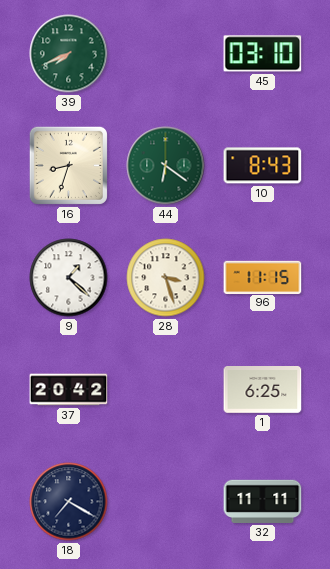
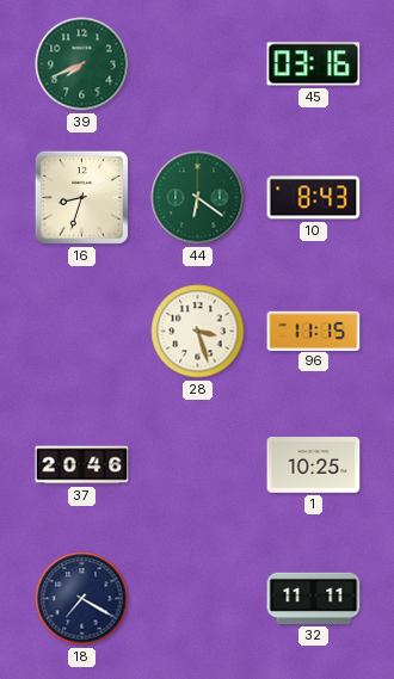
45: 03:10 -> 03:16 (314, 64)
9: 1:22 -> none (69, 278)
37: 20:42 -> 20:46 (82, 465)
1: 6:25 -> 10:25 (314, 465)
